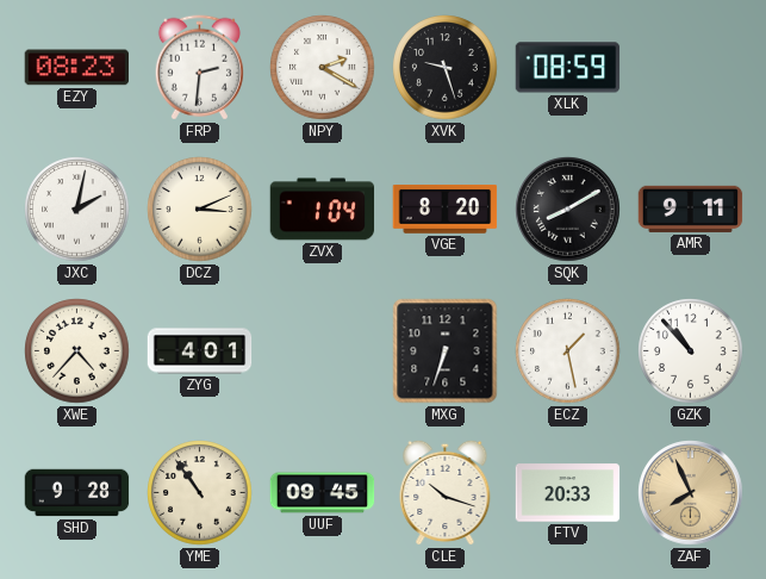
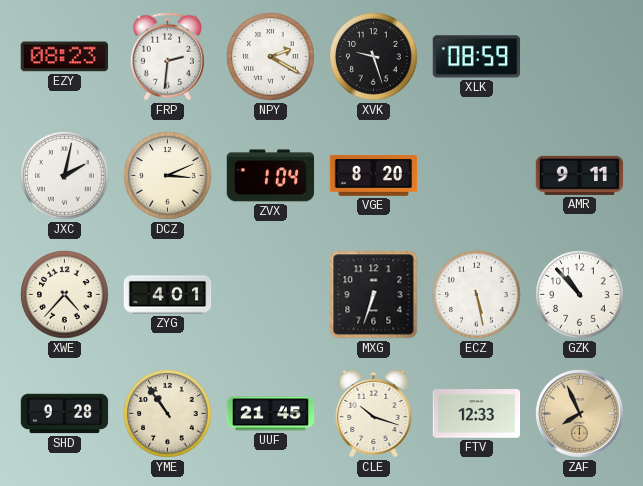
SQK: 8:10 -> none (568, 210)
ECZ: 1:28 -> 5:28 (477, 295)
UUF: 09:45 -> 21:45 (271, 414)
FTV: 20:33 -> 12:33 (477, 414)
